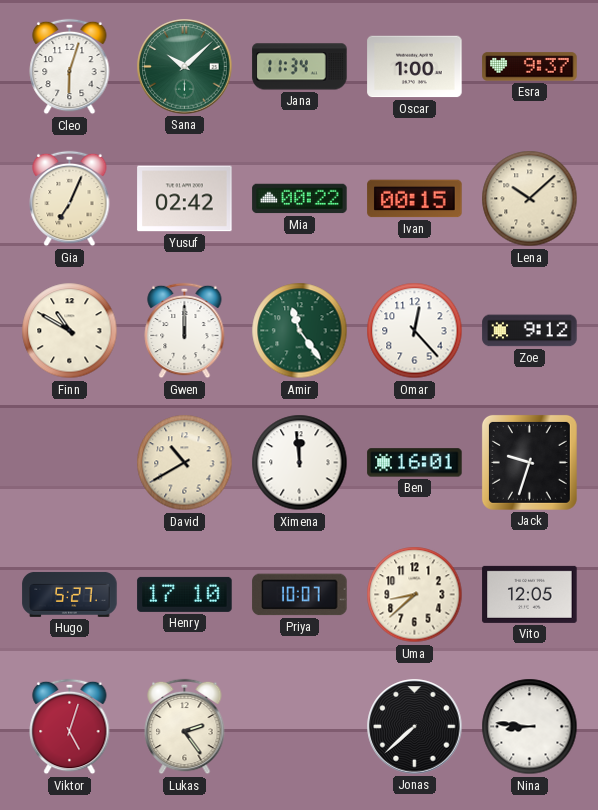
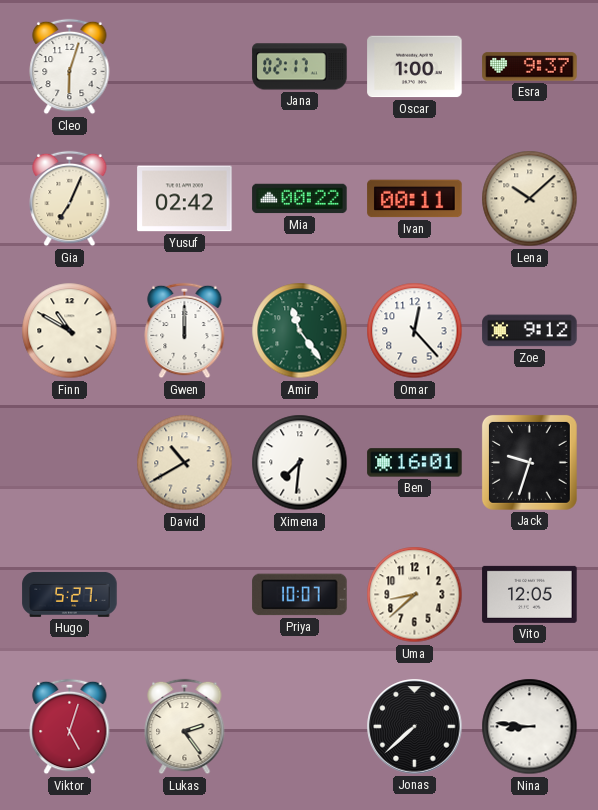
Sana: 10:08 -> none (185, 67)
Jana: 11:34 -> 02:17 (300, 67)
Ivan: 00:15 -> 00:11 (415, 199)
Ximena: 11:59 -> 7:31 (300, 463)
Henry: 17:10 -> none (185, 594)
